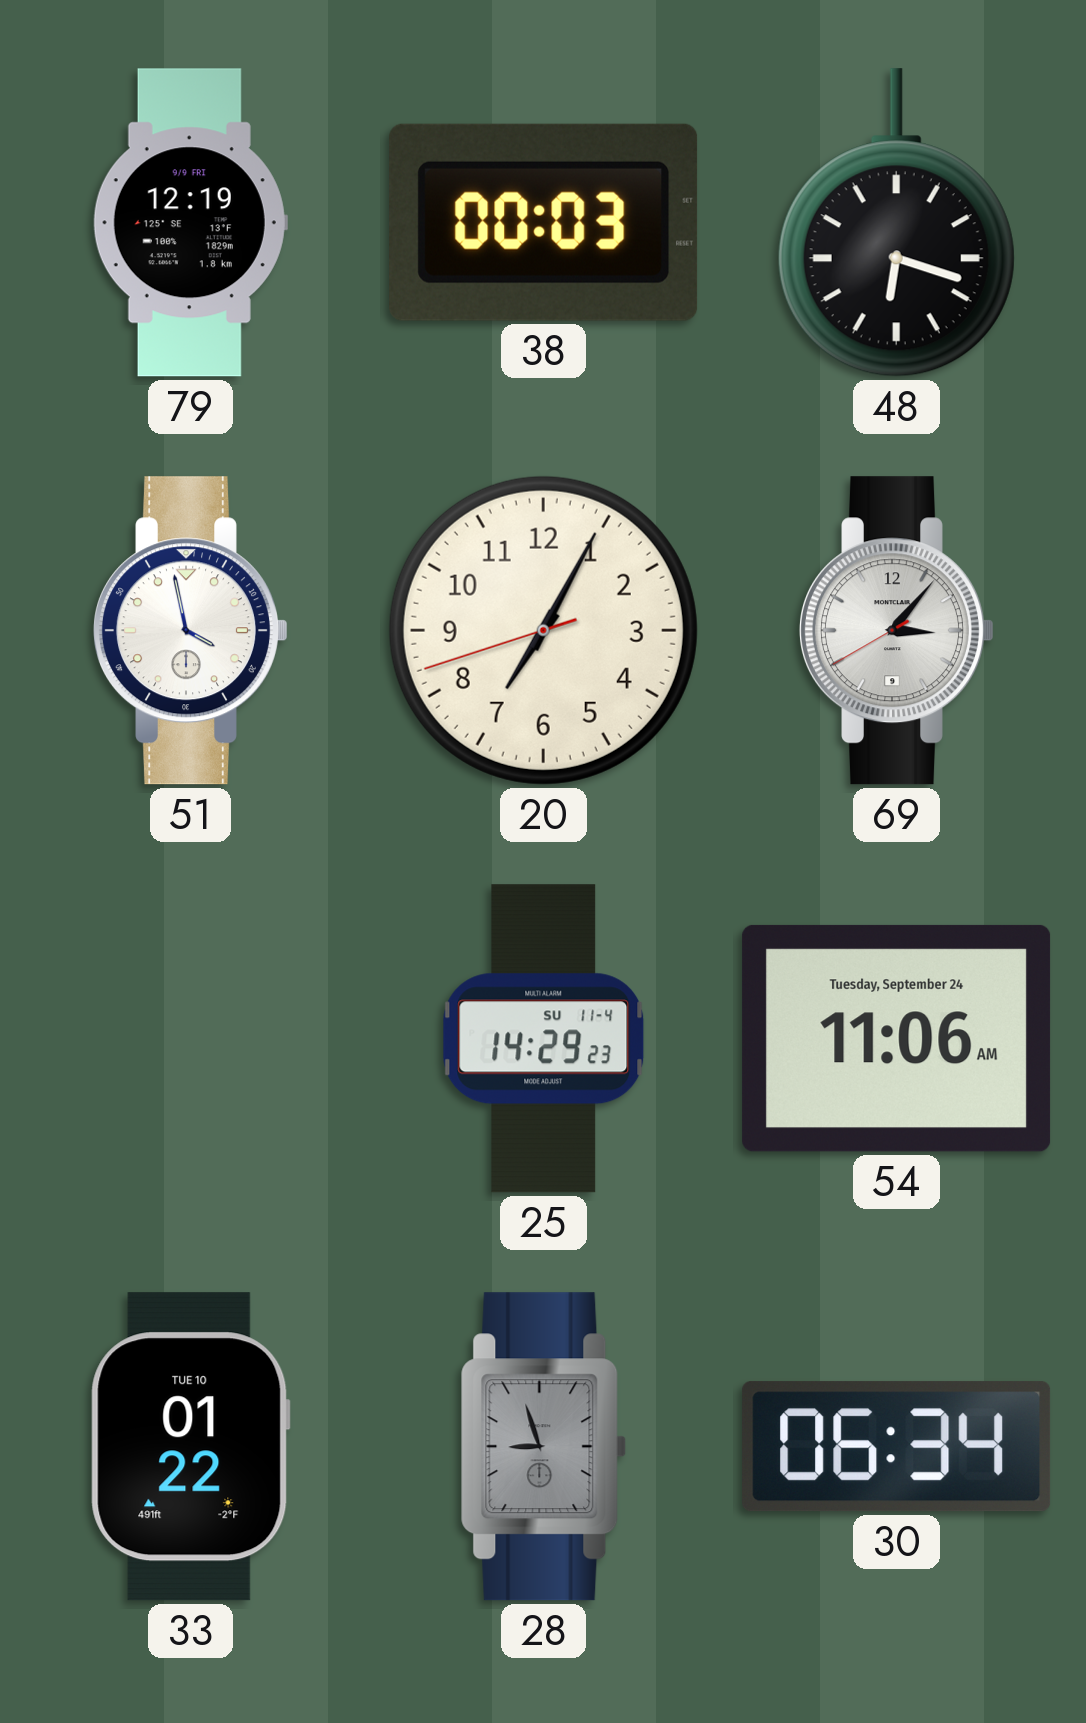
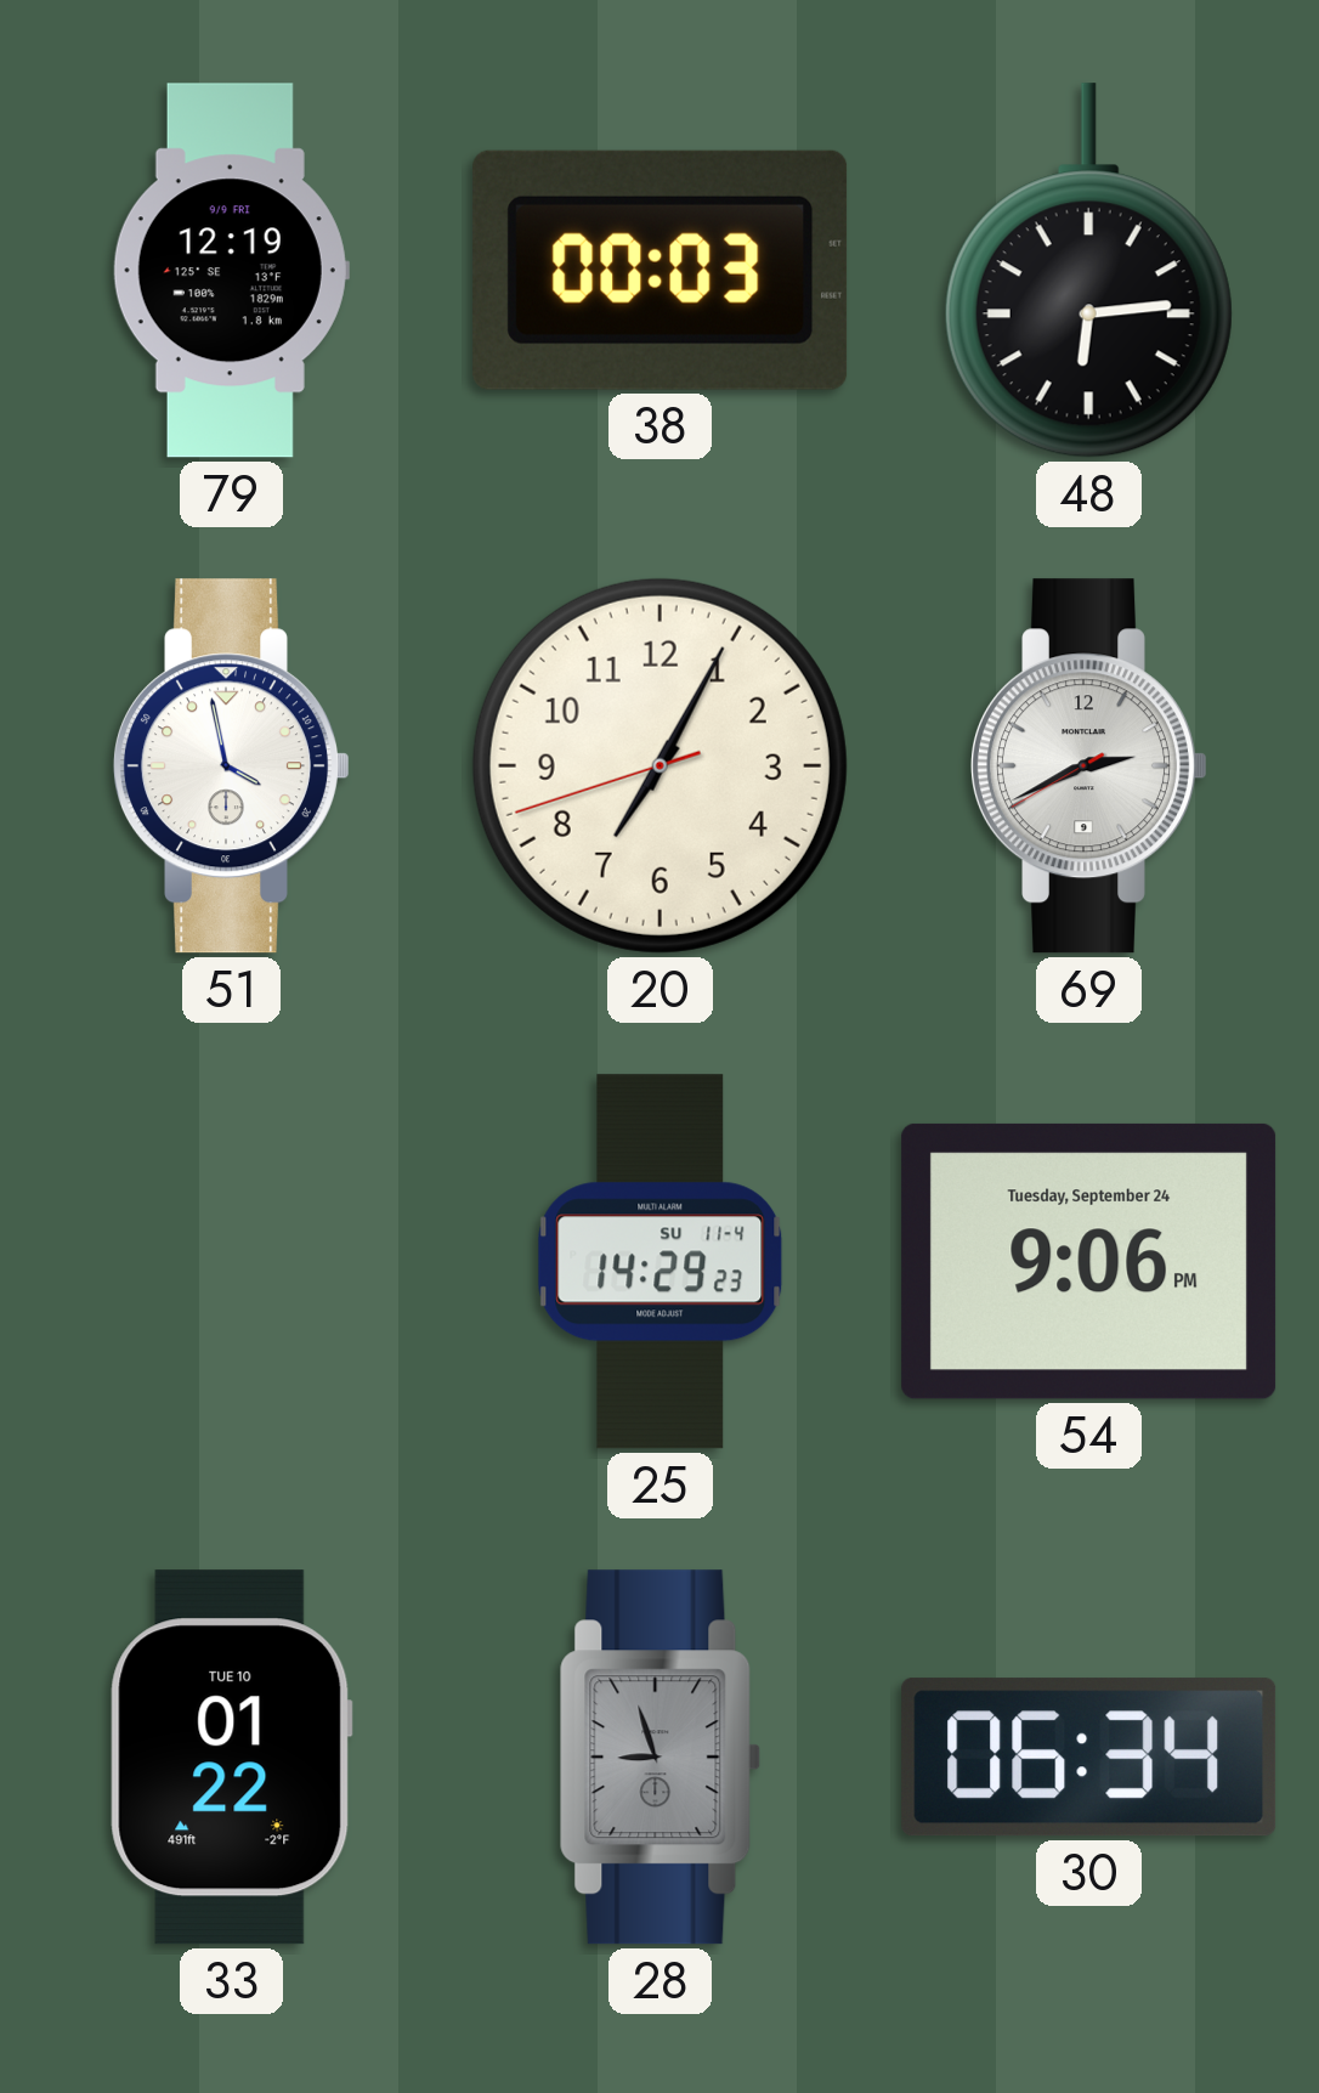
48: 6:18 -> 6:14 (1088, 271)
69: 3:06 -> 2:40 (1089, 767)
54: 11:06 -> 9:06 (1089, 1261)
